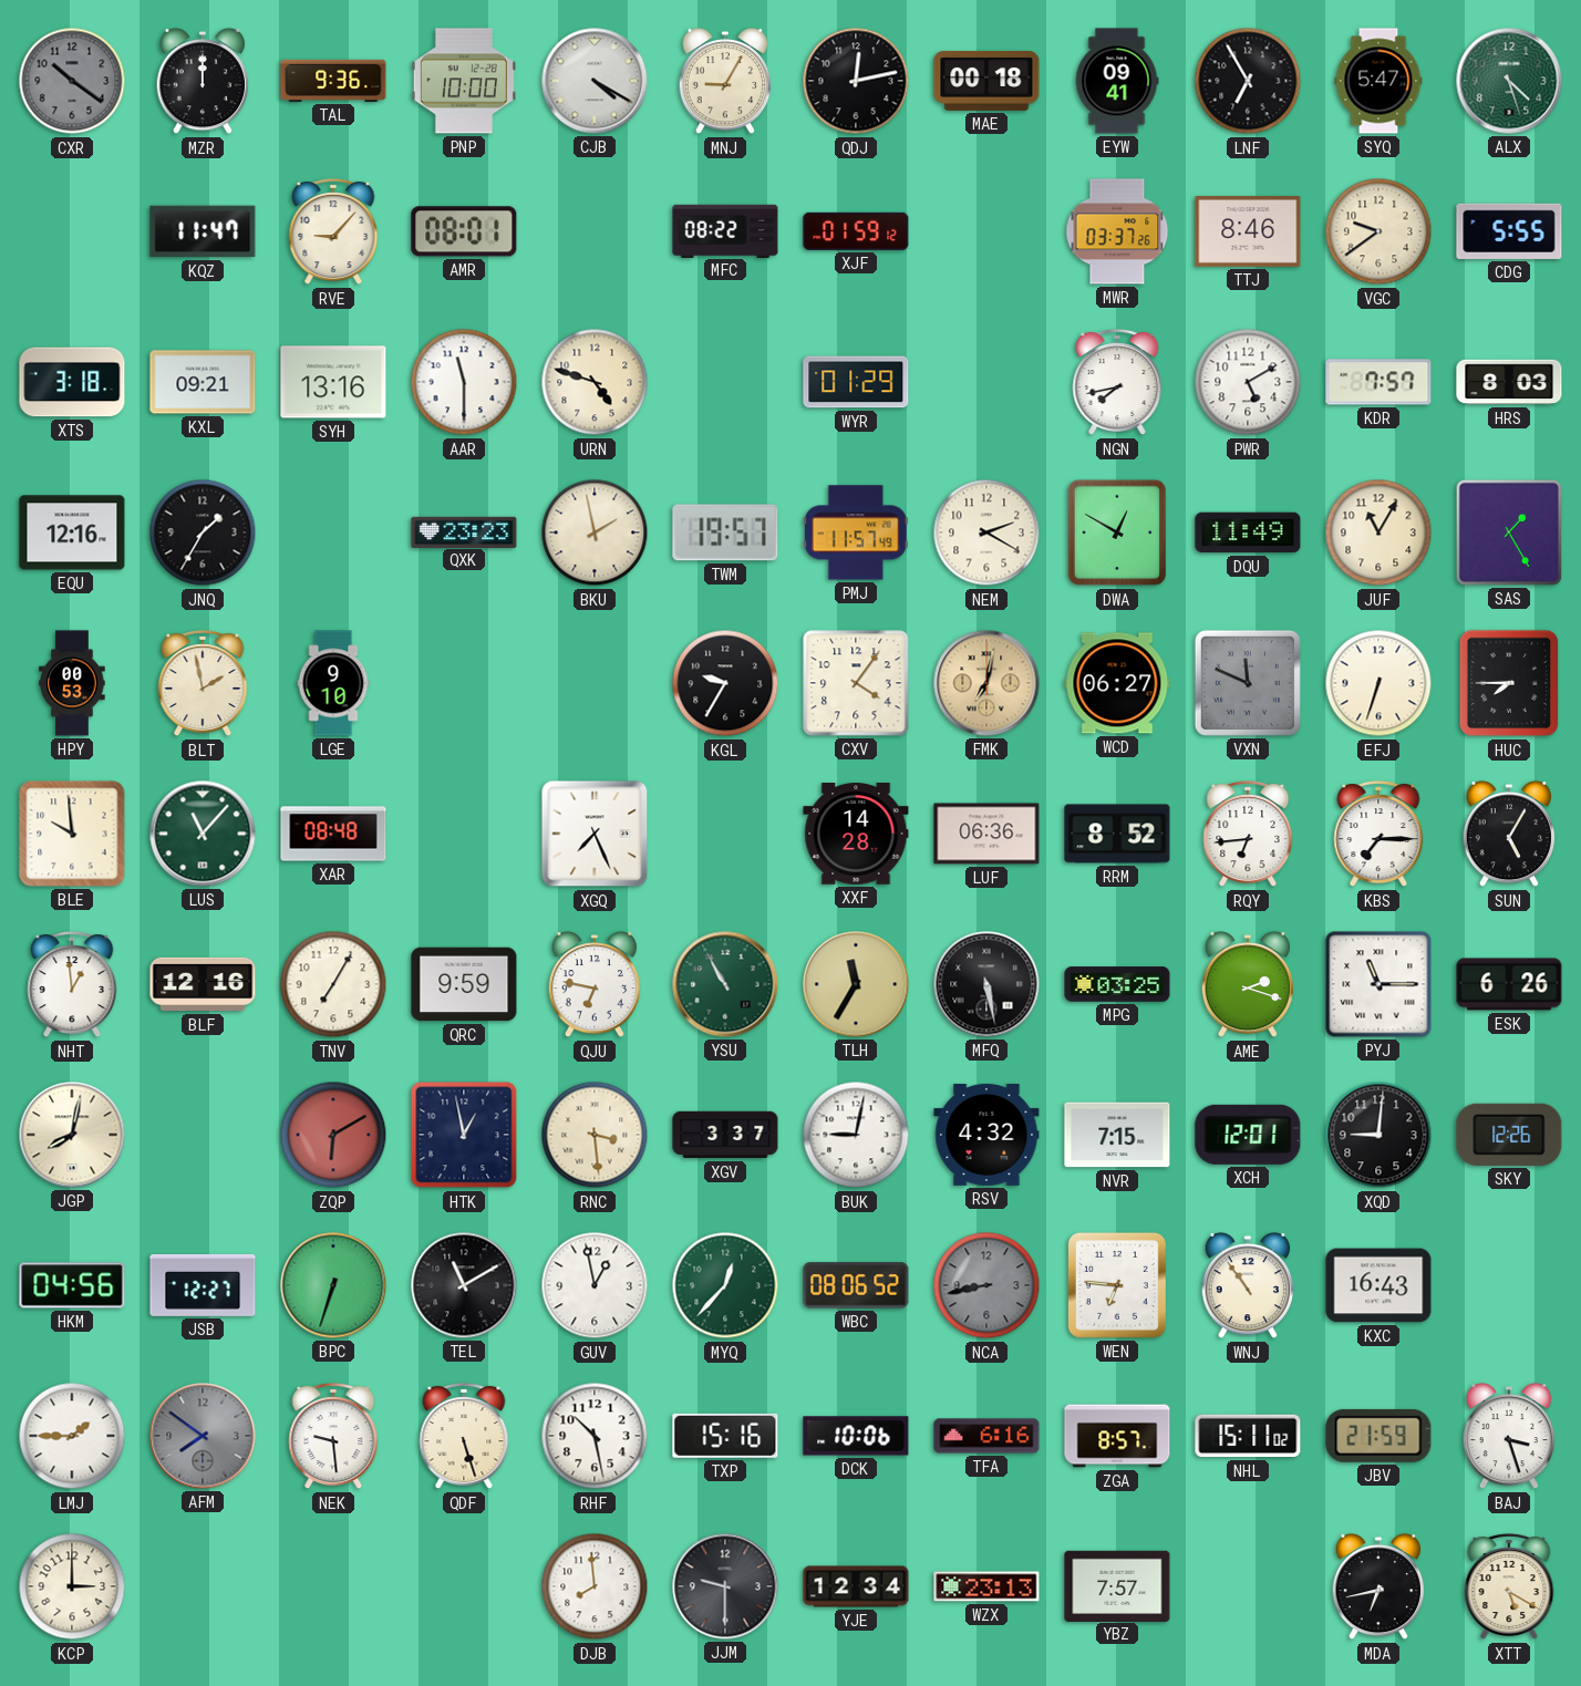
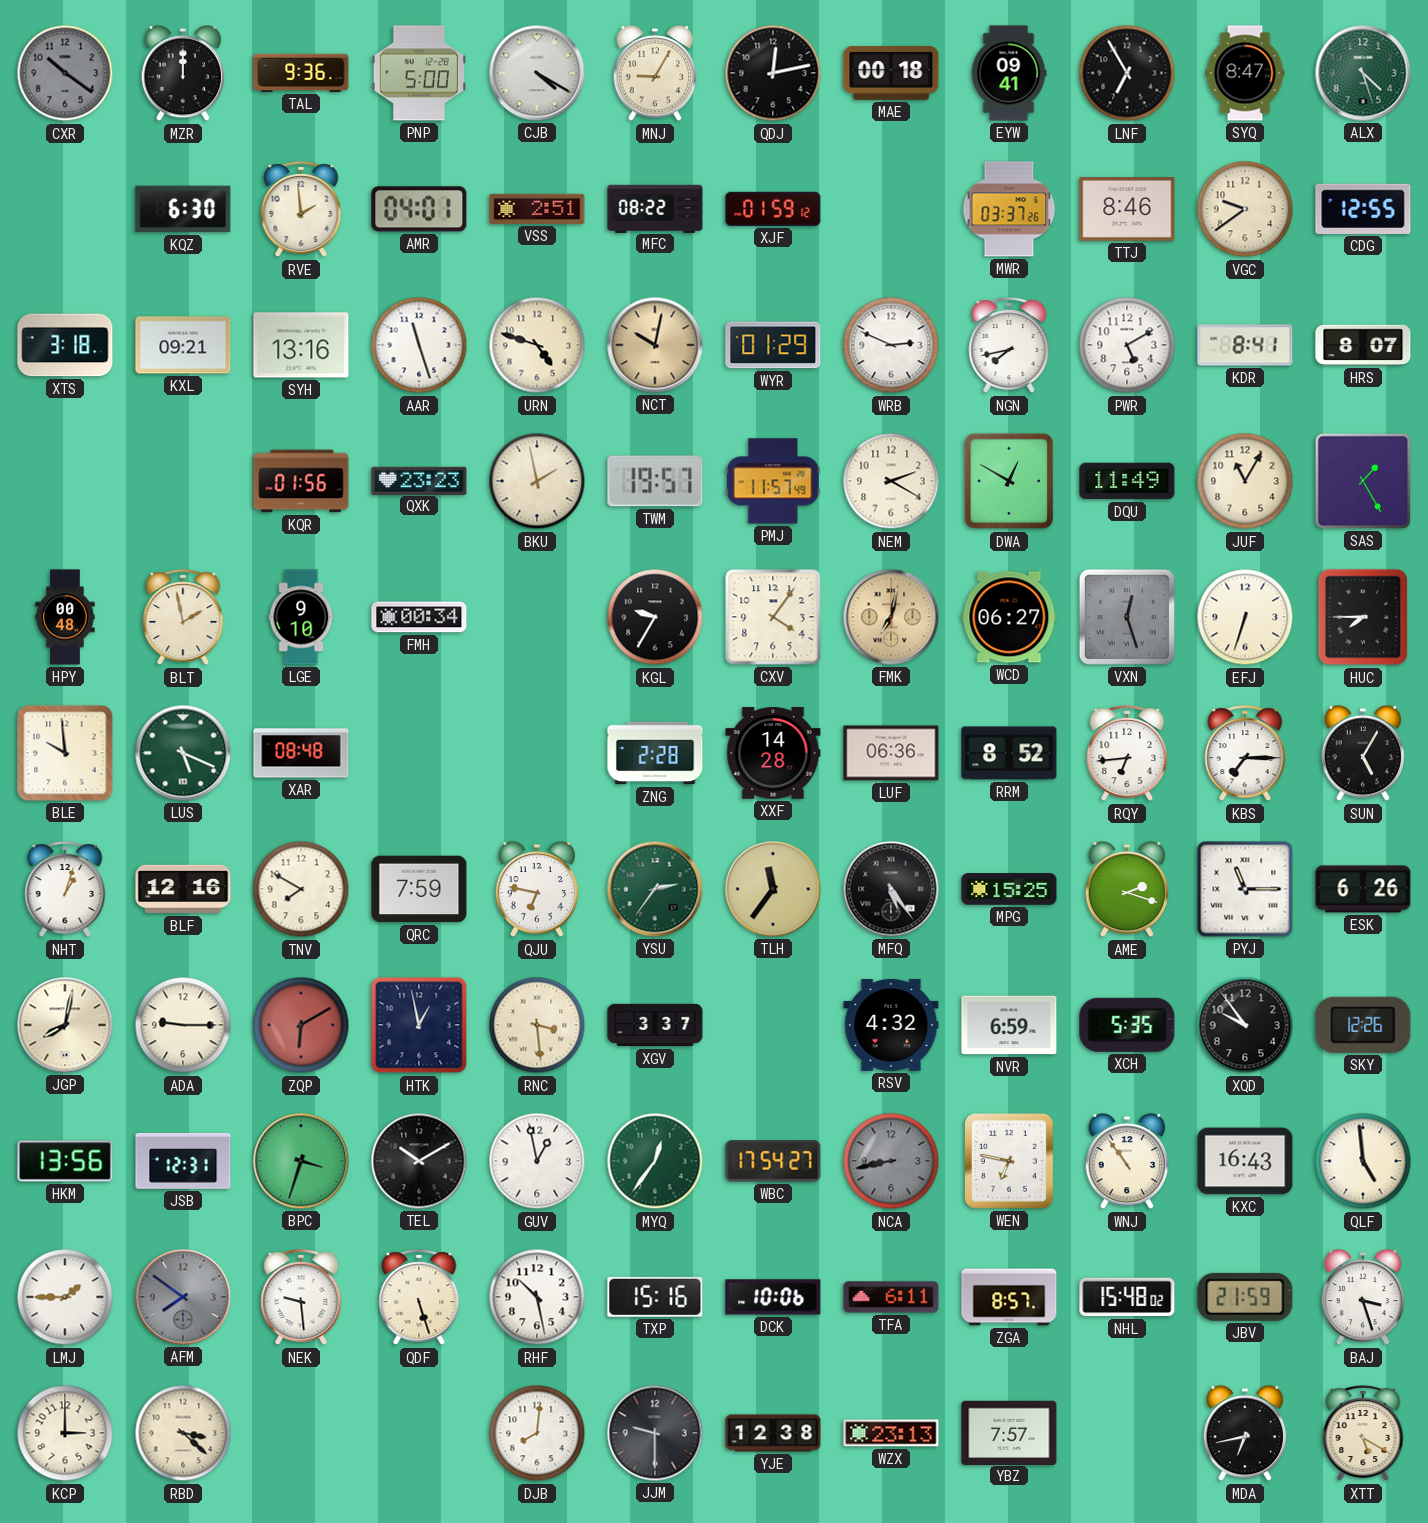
PNP: 10:00 -> 5:00 (419, 73)
SYQ: 5:47 -> 8:47 (1245, 73)
KQZ: 11:47 -> 6:30 (183, 209)
RVE: 9:07 -> 1:59 (301, 210)
AMR: 08:01 -> 04:01 (419, 209)
VSS: none -> 2:51 (537, 209)
CDG: 5:55 -> 12:55 (1363, 209)
AAR: 11:30 -> 11:27 (419, 345)
NCT: none -> 10:02 (655, 345)
WRB: none -> 2:49 (891, 345)
KDR: 7:57 -> 8:41 (1245, 345)
HRS: 8:03 -> 8:07 (1363, 345)
EQU: 12:16 -> none (72, 532)
JNQ: 1:35 -> none (203, 532)
KQR: none -> 01:56 (301, 481)
HPY: 00:53 -> 00:48 (65, 617)
FMH: none -> 00:34 (419, 617)
VXN: 11:49 -> 12:27 (1127, 617)
LUS: 11:07 -> 5:19 (183, 753)
XGQ: 7:26 -> none (595, 834)
ZNG: none -> 2:28 (655, 753)
NHT: 12:59 -> 1:03 (65, 890)
TNV: 7:05 -> 7:50 (301, 889)
QRC: 9:59 -> 7:59 (419, 889)
YSU: 10:55 -> 2:36 (655, 889)
TLH: 11:35 -> 11:36 (773, 889)
MFQ: 5:28 -> 5:24 (891, 889)
MPG: 03:25 -> 15:25 (1009, 889)
ADA: none -> 9:15 (183, 1025)
BUK: 9:02 -> none (856, 1135)
NVR: 7:15 -> 6:59 (1009, 1025)
XCH: 12:01 -> 5:35 (1127, 1025)
XQD: 9:01 -> 9:54 (1245, 1025)
HKM: 04:56 -> 13:56 (65, 1161)
JSB: 12:27 -> 12:31 (183, 1161)
BPC: 6:33 -> 3:33 (301, 1161)
TEL: 11:10 -> 10:10 (419, 1161)
MYQ: 12:37 -> 12:36 (655, 1161)
WBC: 08:06 -> 17:54 (773, 1161)
WEN: 6:46 -> 6:47 (1009, 1161)
QLF: none -> 4:59 (1363, 1161)
TFA: 6:16 -> 6:11 (891, 1297)
NHL: 15:11 -> 15:48 (1127, 1297)
RBD: none -> 3:22 (183, 1433)
DJB: 7:59 -> 8:01 (537, 1433)
YJE: 12:34 -> 12:38 (773, 1433)
